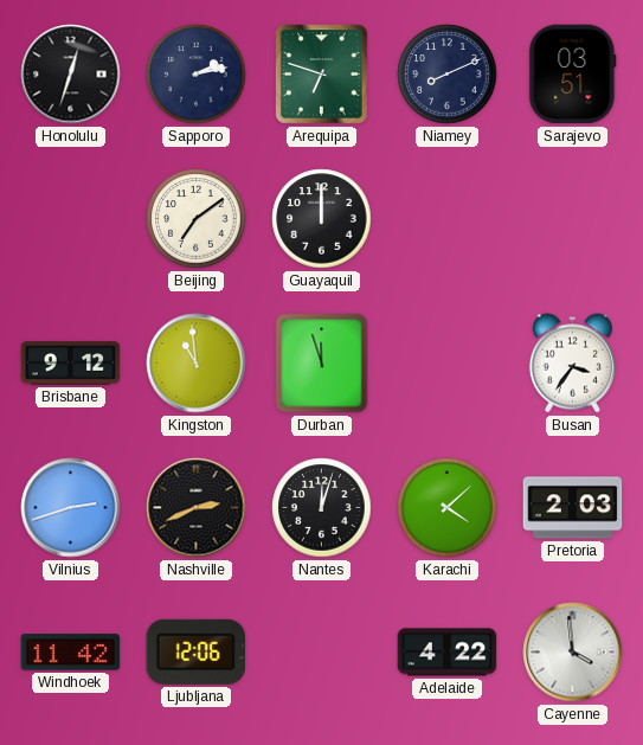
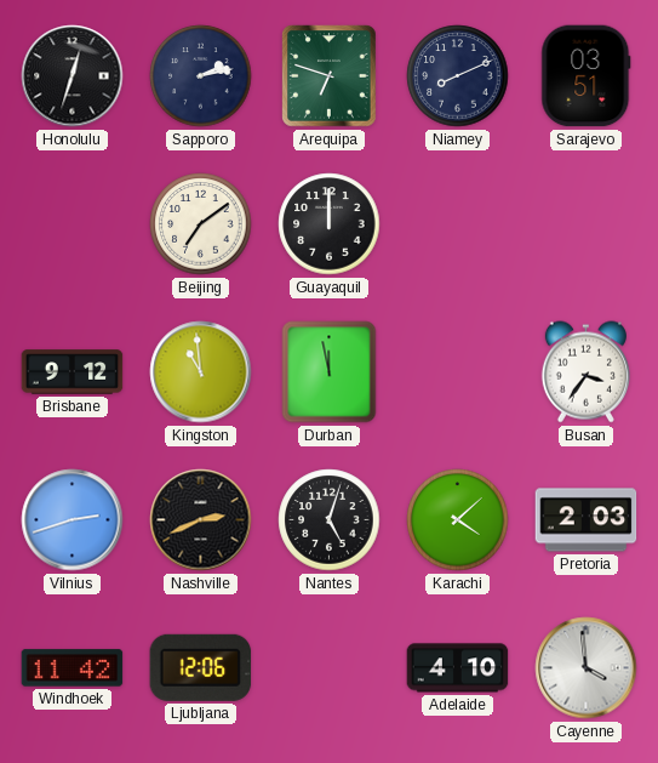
Durban: 11:57 -> 11:58 (330, 372)
Nantes: 12:03 -> 5:03 (330, 520)
Adelaide: 4:22 -> 4:10 (458, 668)
